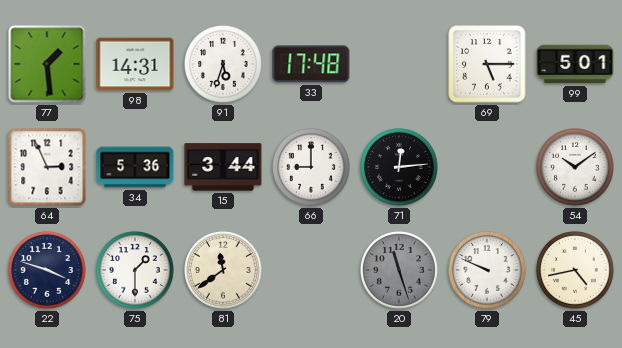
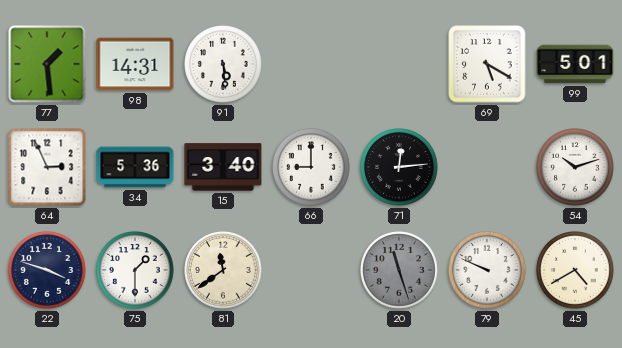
91: 5:33 -> 5:29 (223, 64)
33: 17:48 -> none (311, 64)
69: 5:15 -> 5:20 (487, 64)
15: 3:44 -> 3:40 (223, 167)
54: 10:09 -> 10:12 (575, 167)
45: 4:43 -> 4:40 (575, 270)
